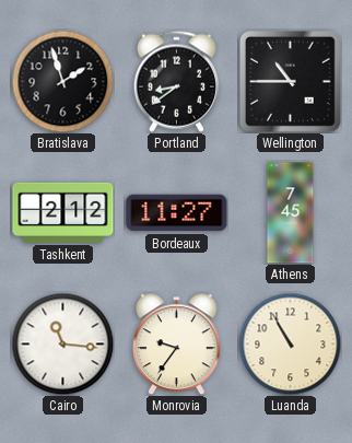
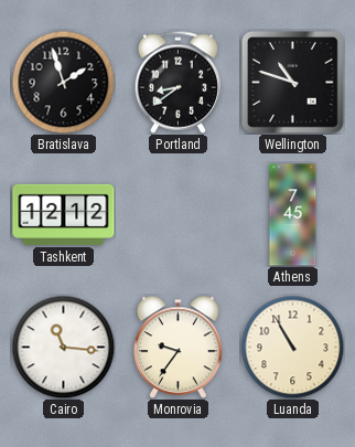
Wellington: 10:45 -> 10:48 (293, 83)
Tashkent: 2:12 -> 12:12 (64, 214)
Bordeaux: 11:27 -> none (177, 213)
